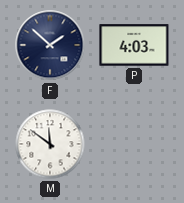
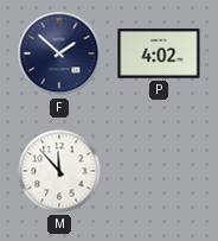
P: 4:03 -> 4:02 (159, 53)
M: 11:51 -> 11:53 (59, 171)
